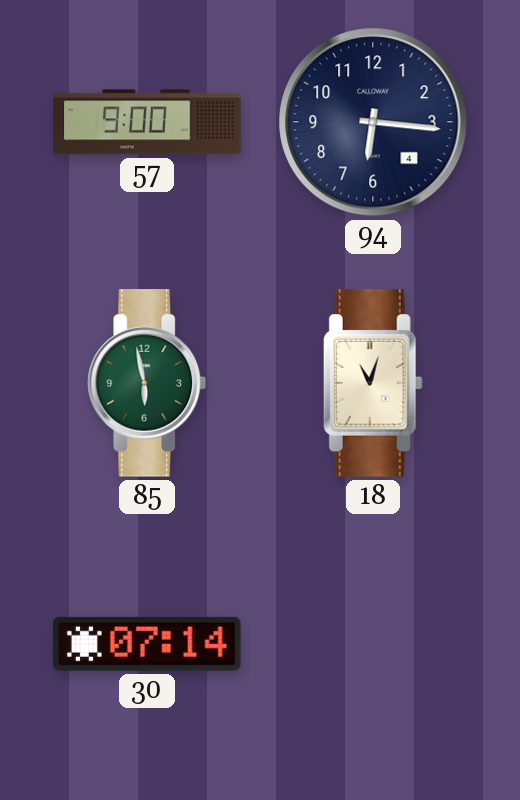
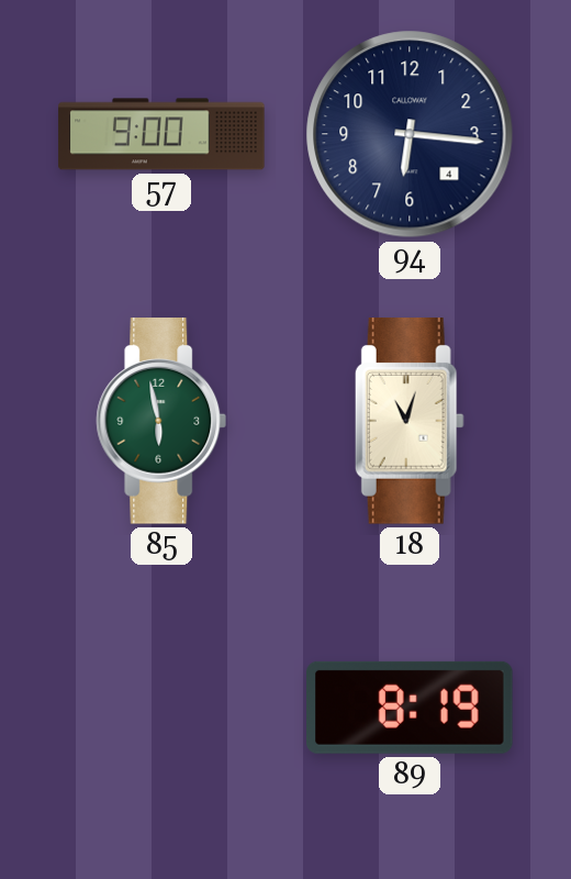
30: 07:14 -> none (148, 644)
89: none -> 8:19 (411, 708)
